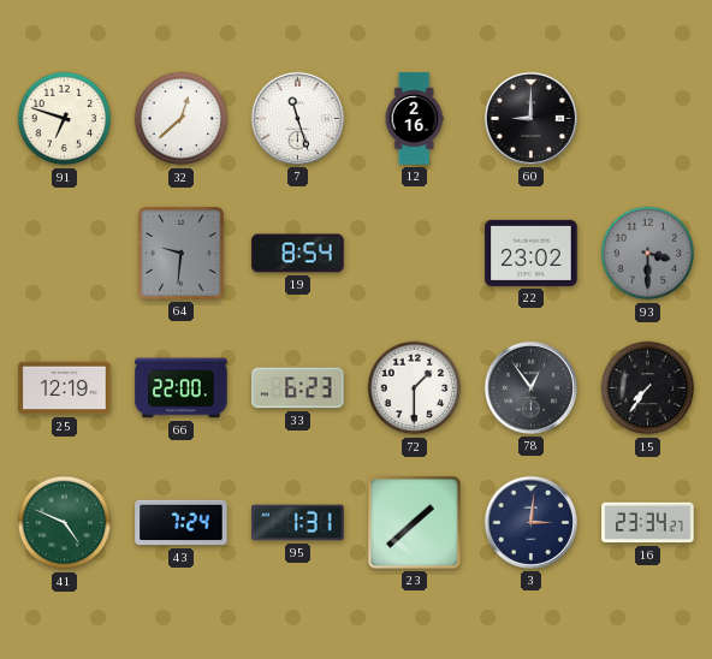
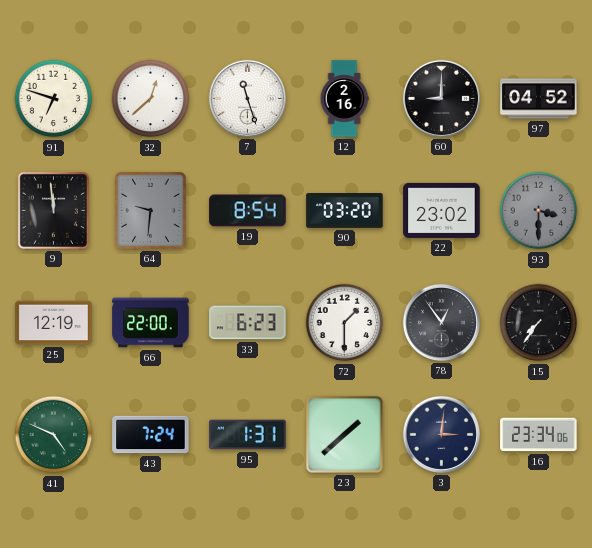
97: none -> 04:52 (539, 99)
9: none -> 11:59 (53, 210)
90: none -> 03:20 (345, 211)
16: 23:34:27 -> 23:34:06 (539, 435)
